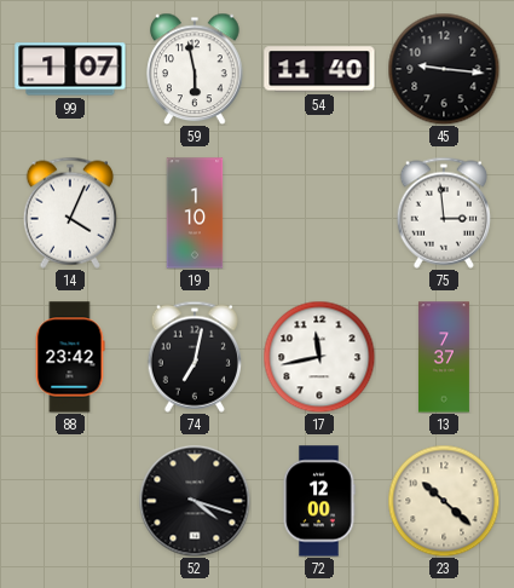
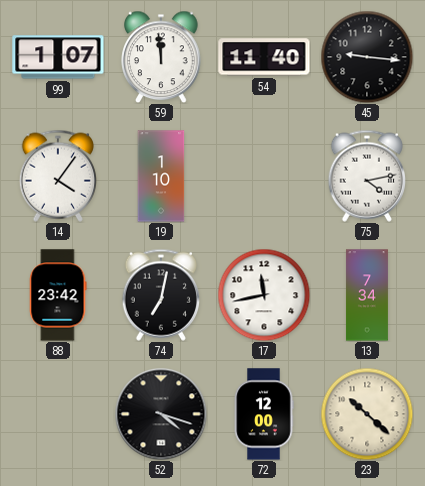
59: 5:58 -> 11:59 (161, 57)
14: 4:04 -> 4:06 (57, 176)
75: 2:59 -> 4:13 (366, 176)
13: 7:37 -> 7:34 (367, 295)
